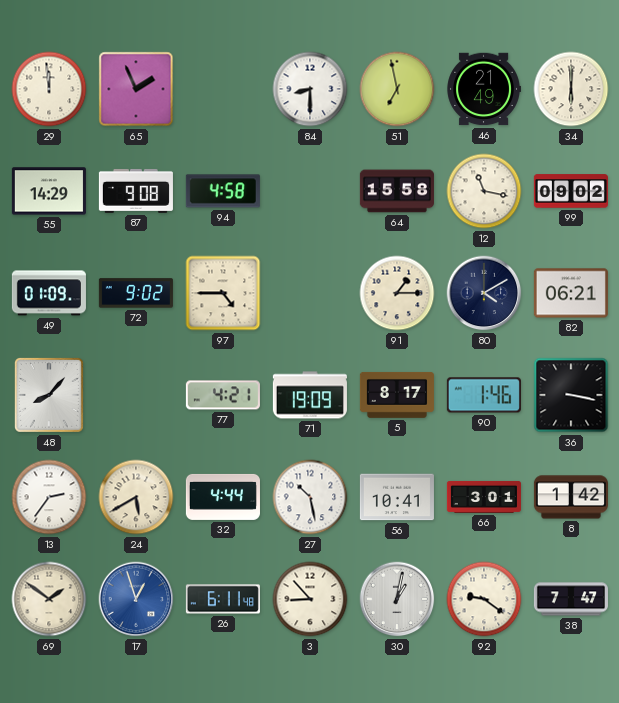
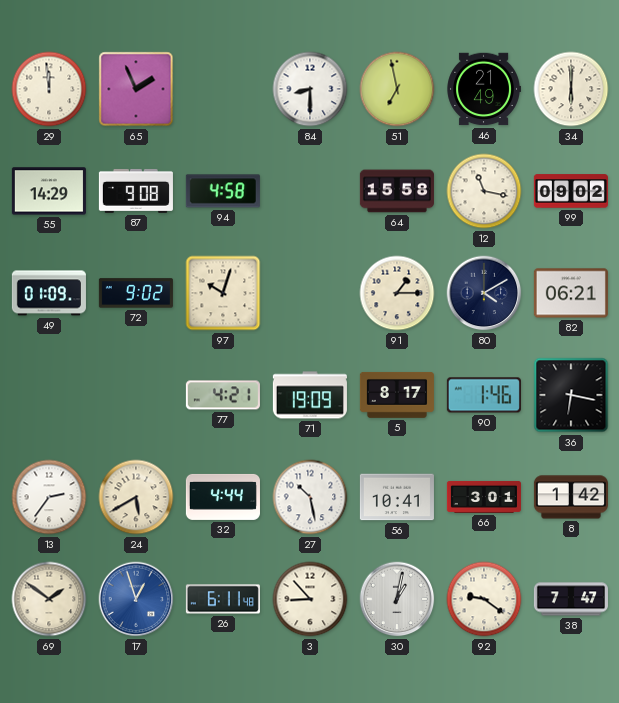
97: 4:45 -> 10:03 (223, 293)
48: 8:07 -> none (49, 395)
36: 3:17 -> 6:17 (571, 395)
